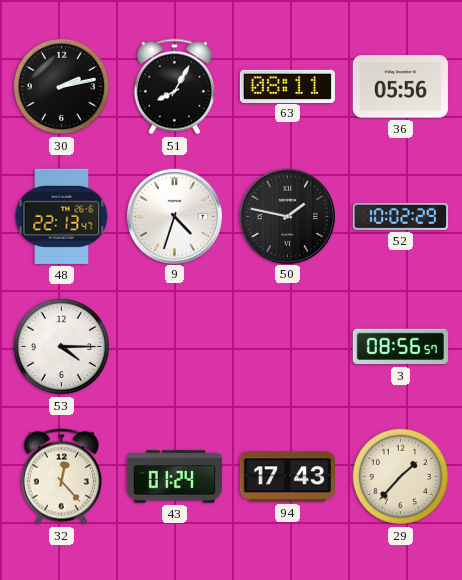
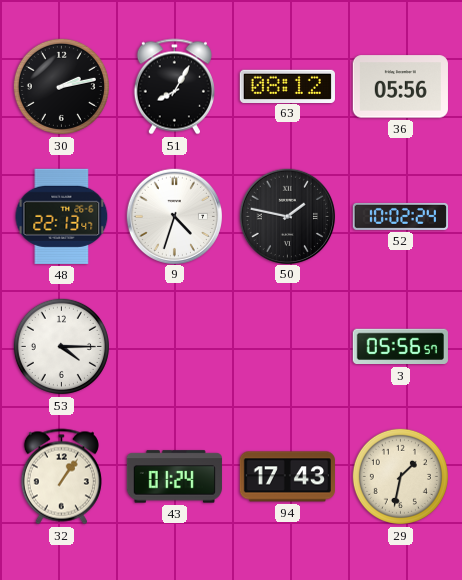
63: 08:11 -> 08:12 (287, 86)
52: 10:02:29 -> 10:02:24 (400, 216)
3: 08:56 -> 05:56 (400, 347)
32: 12:23 -> 1:06 (61, 477)
29: 1:37 -> 1:32 (400, 476)
